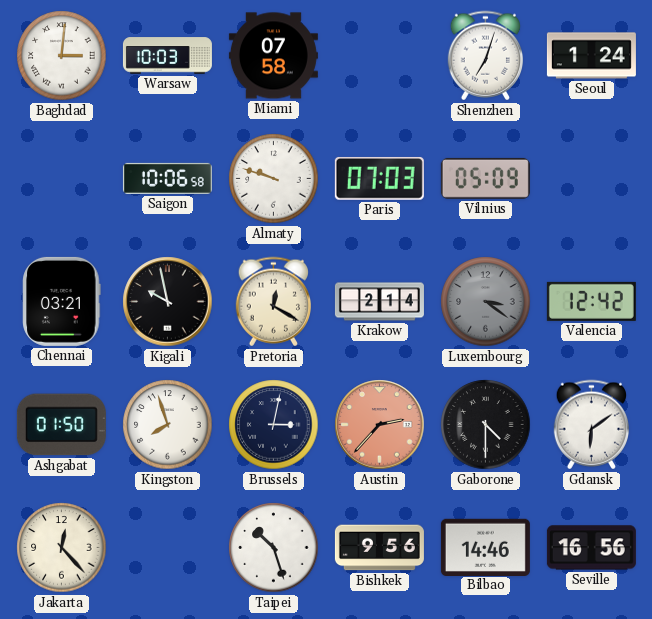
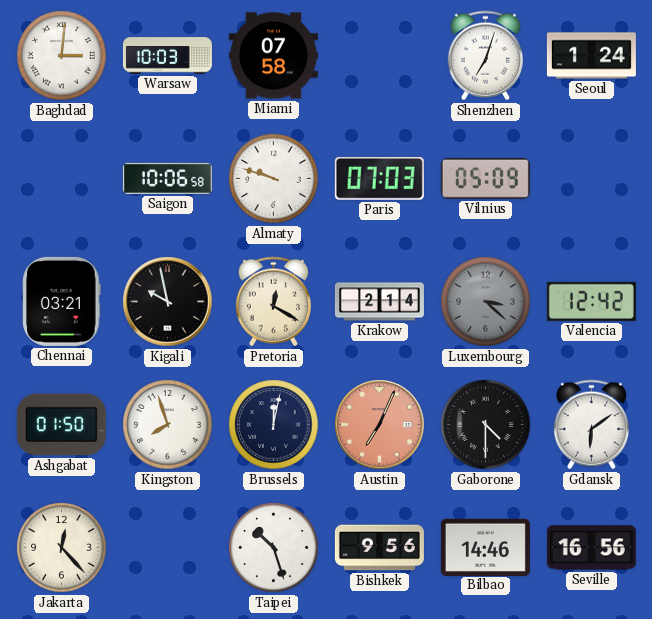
Luxembourg: 3:21 -> 3:22 (486, 302)
Brussels: 3:02 -> 12:02 (274, 425)
Austin: 2:37 -> 7:04 (380, 425)
